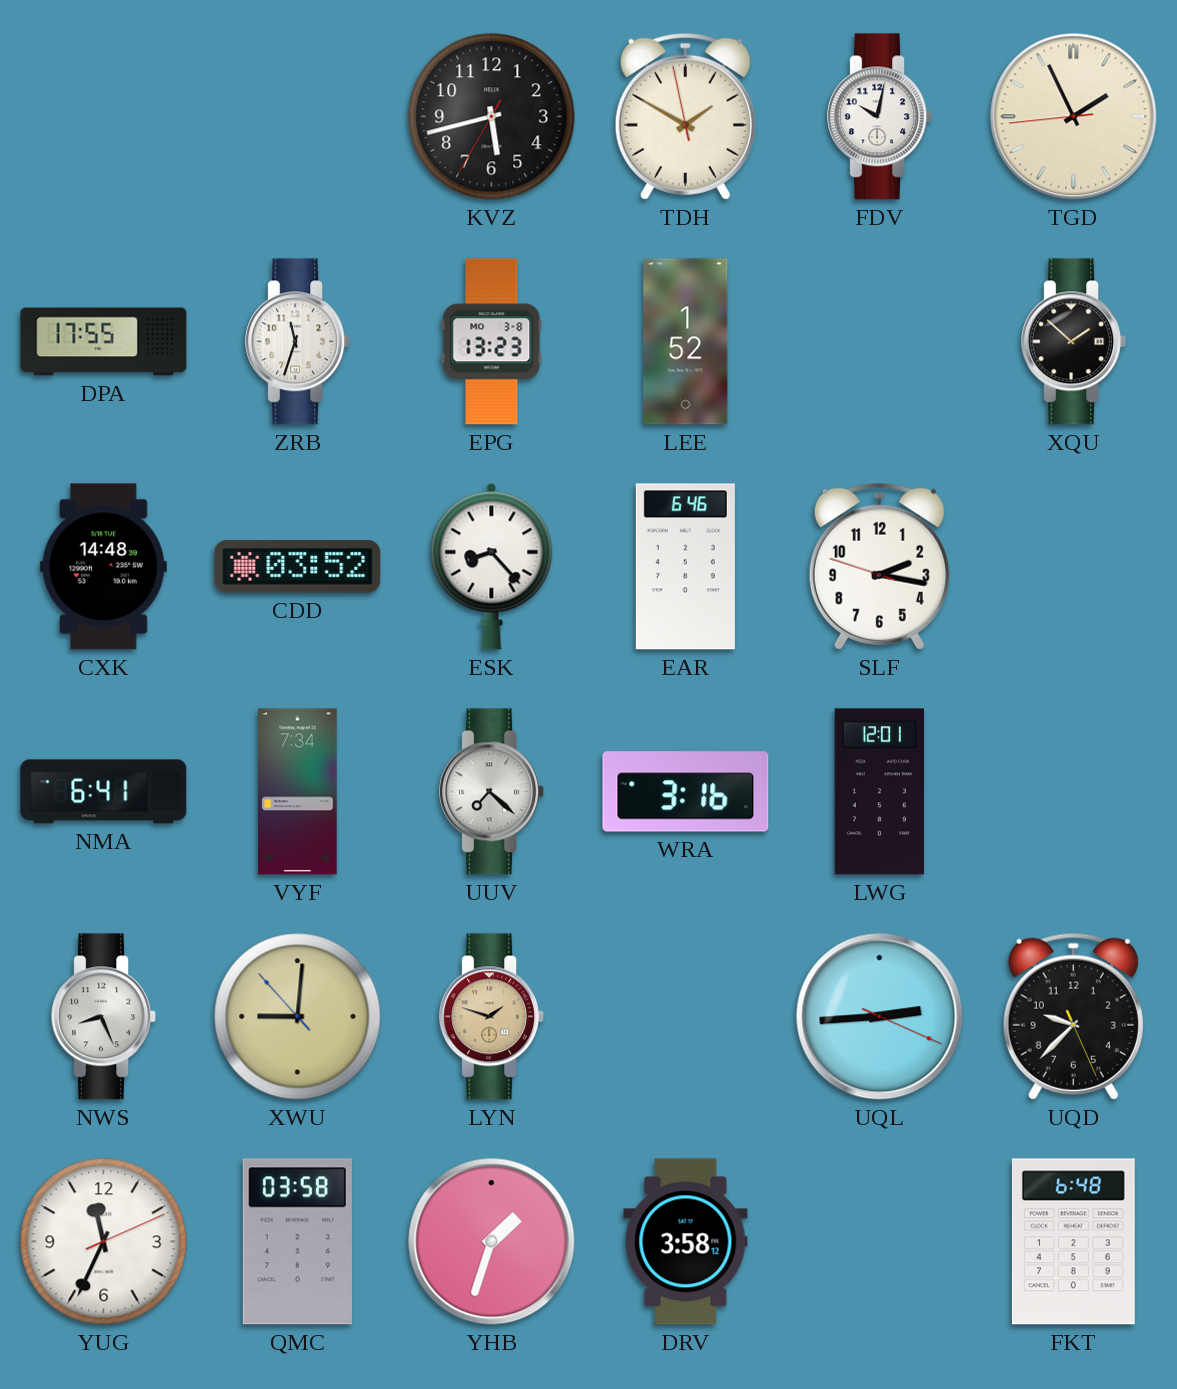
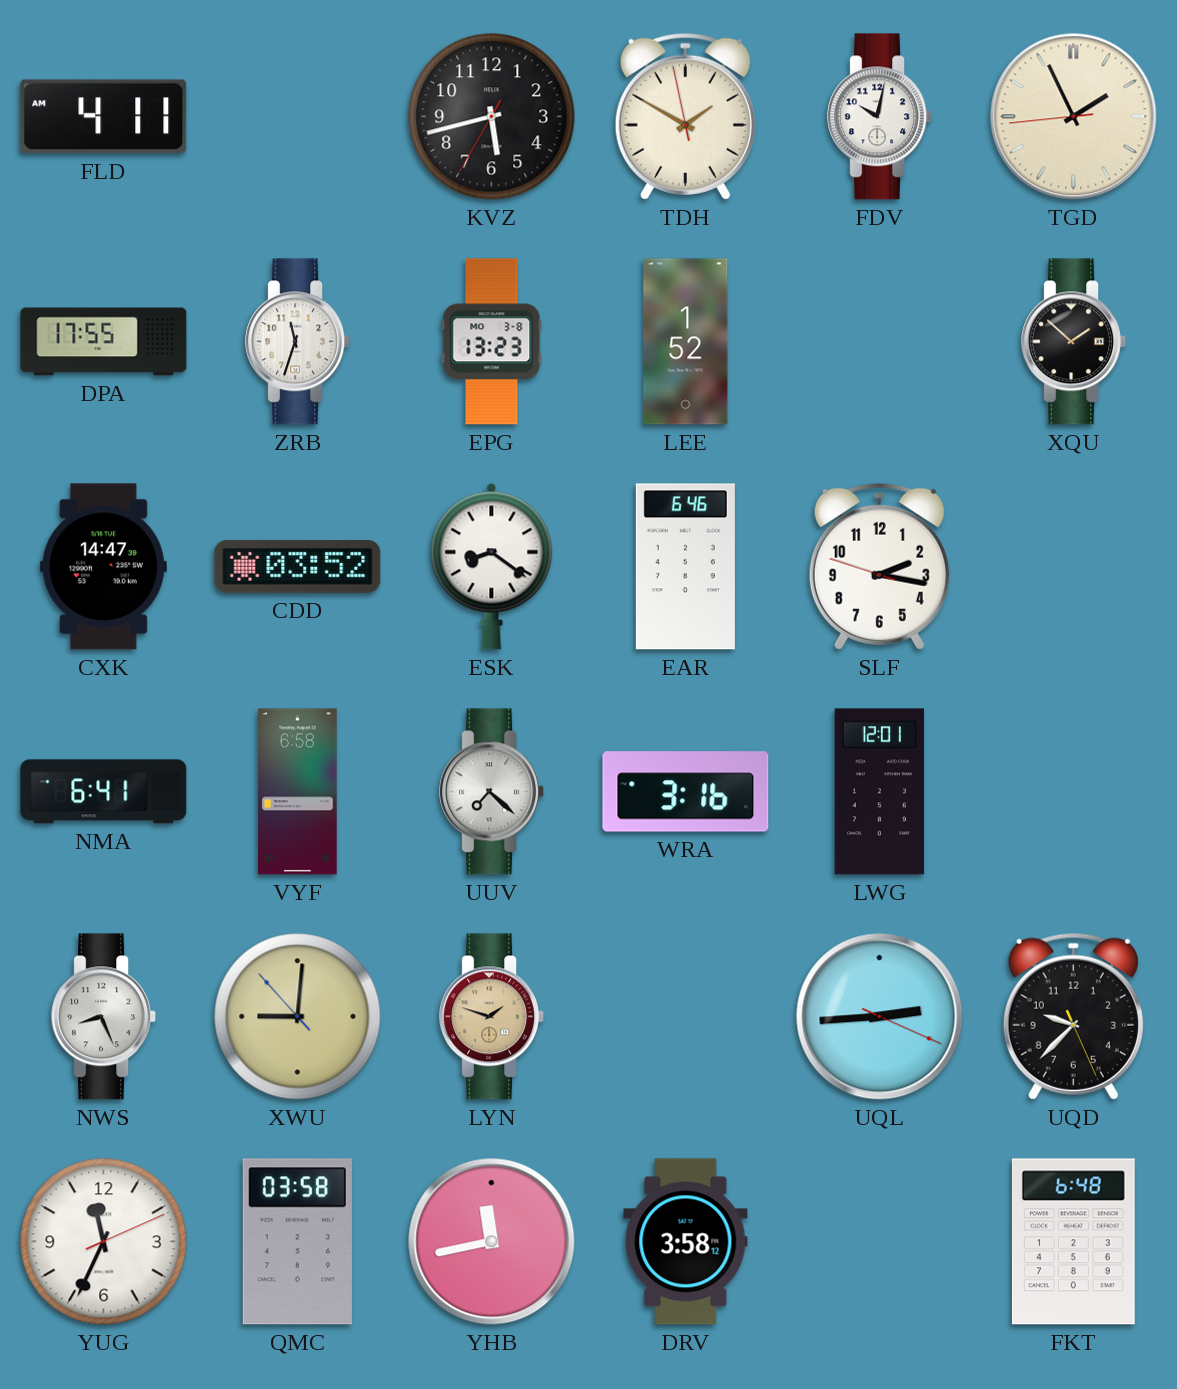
FLD: none -> 4:11 (104, 117)
CXK: 14:48 -> 14:47 (103, 567)
ESK: 8:23 -> 8:21 (492, 566)
VYF: 7:34 -> 6:58 (298, 792)
YHB: 1:33 -> 11:43 (492, 1242)
